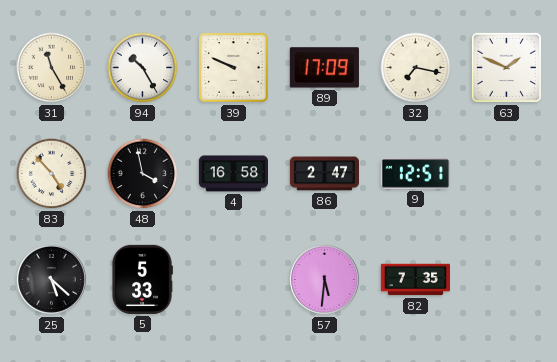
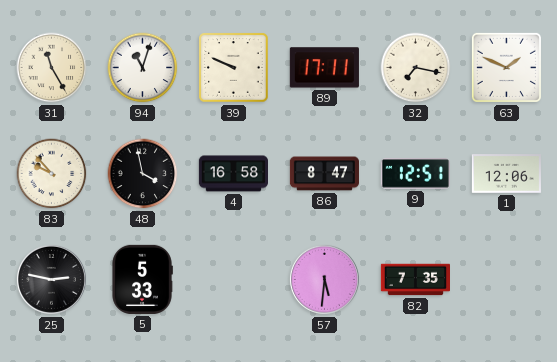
94: 10:25 -> 11:03 (143, 68)
89: 17:09 -> 17:11 (324, 68)
83: 4:53 -> 9:53 (52, 174)
86: 2:47 -> 8:47 (324, 174)
1: none -> 12:06 (506, 174)
25: 5:22 -> 2:47 (51, 279)
